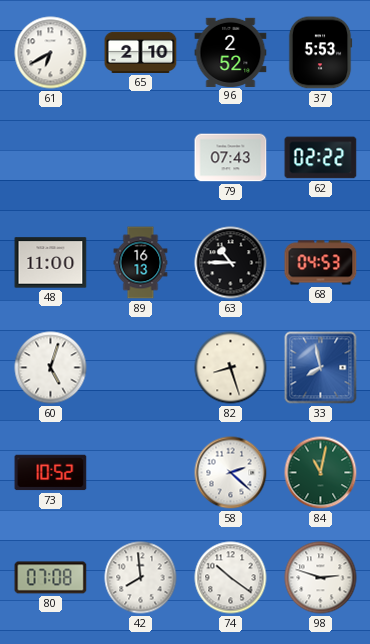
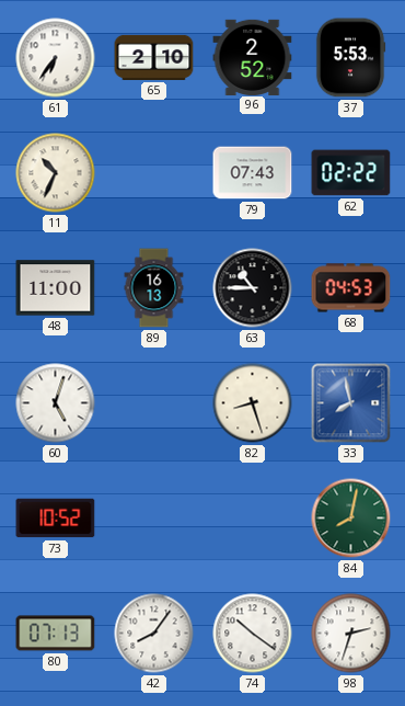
61: 6:40 -> 6:36 (56, 58)
11: none -> 10:34 (56, 173)
58: 2:22 -> none (231, 473)
84: 11:02 -> 8:02 (351, 519)
80: 07:08 -> 07:13 (56, 634)
42: 7:59 -> 8:06 (154, 634)
98: 2:48 -> 2:33 (351, 634)
